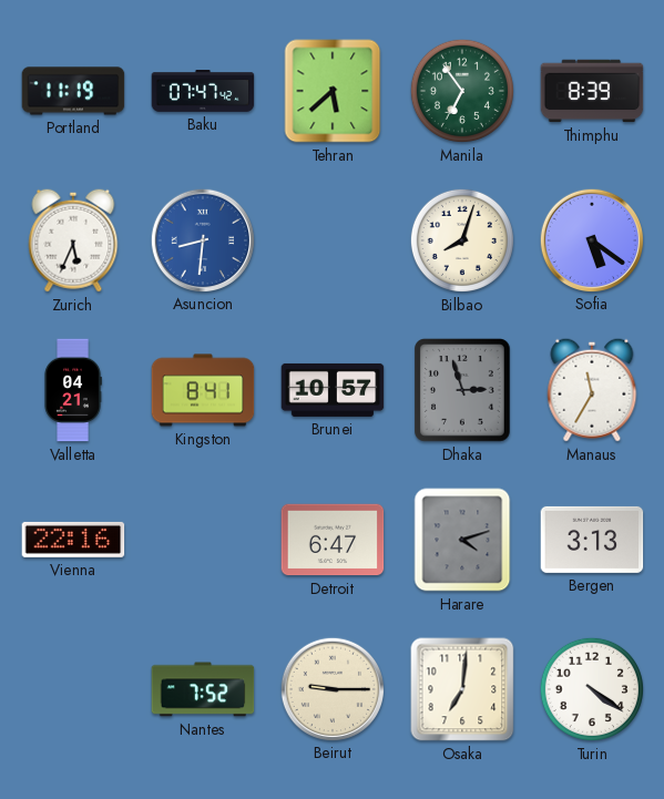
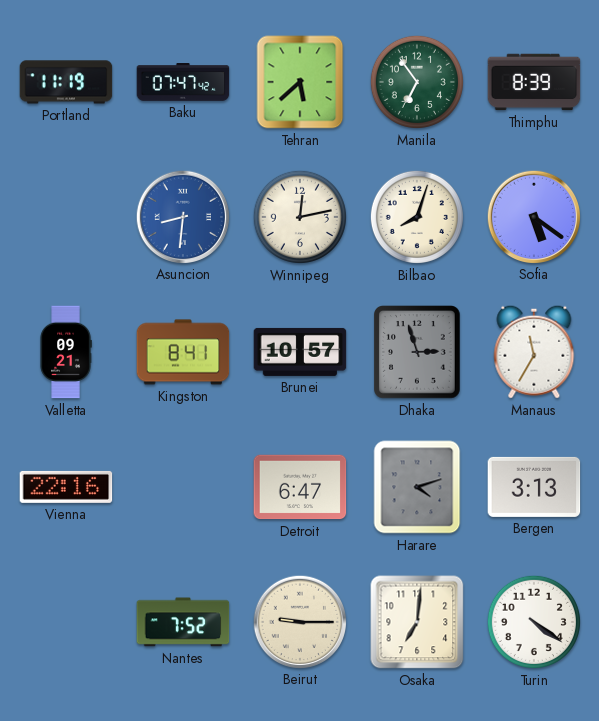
Zurich: 5:34 -> none (73, 240)
Winnipeg: none -> 12:13 (300, 217)
Valletta: 04:21 -> 09:21 (66, 352)
